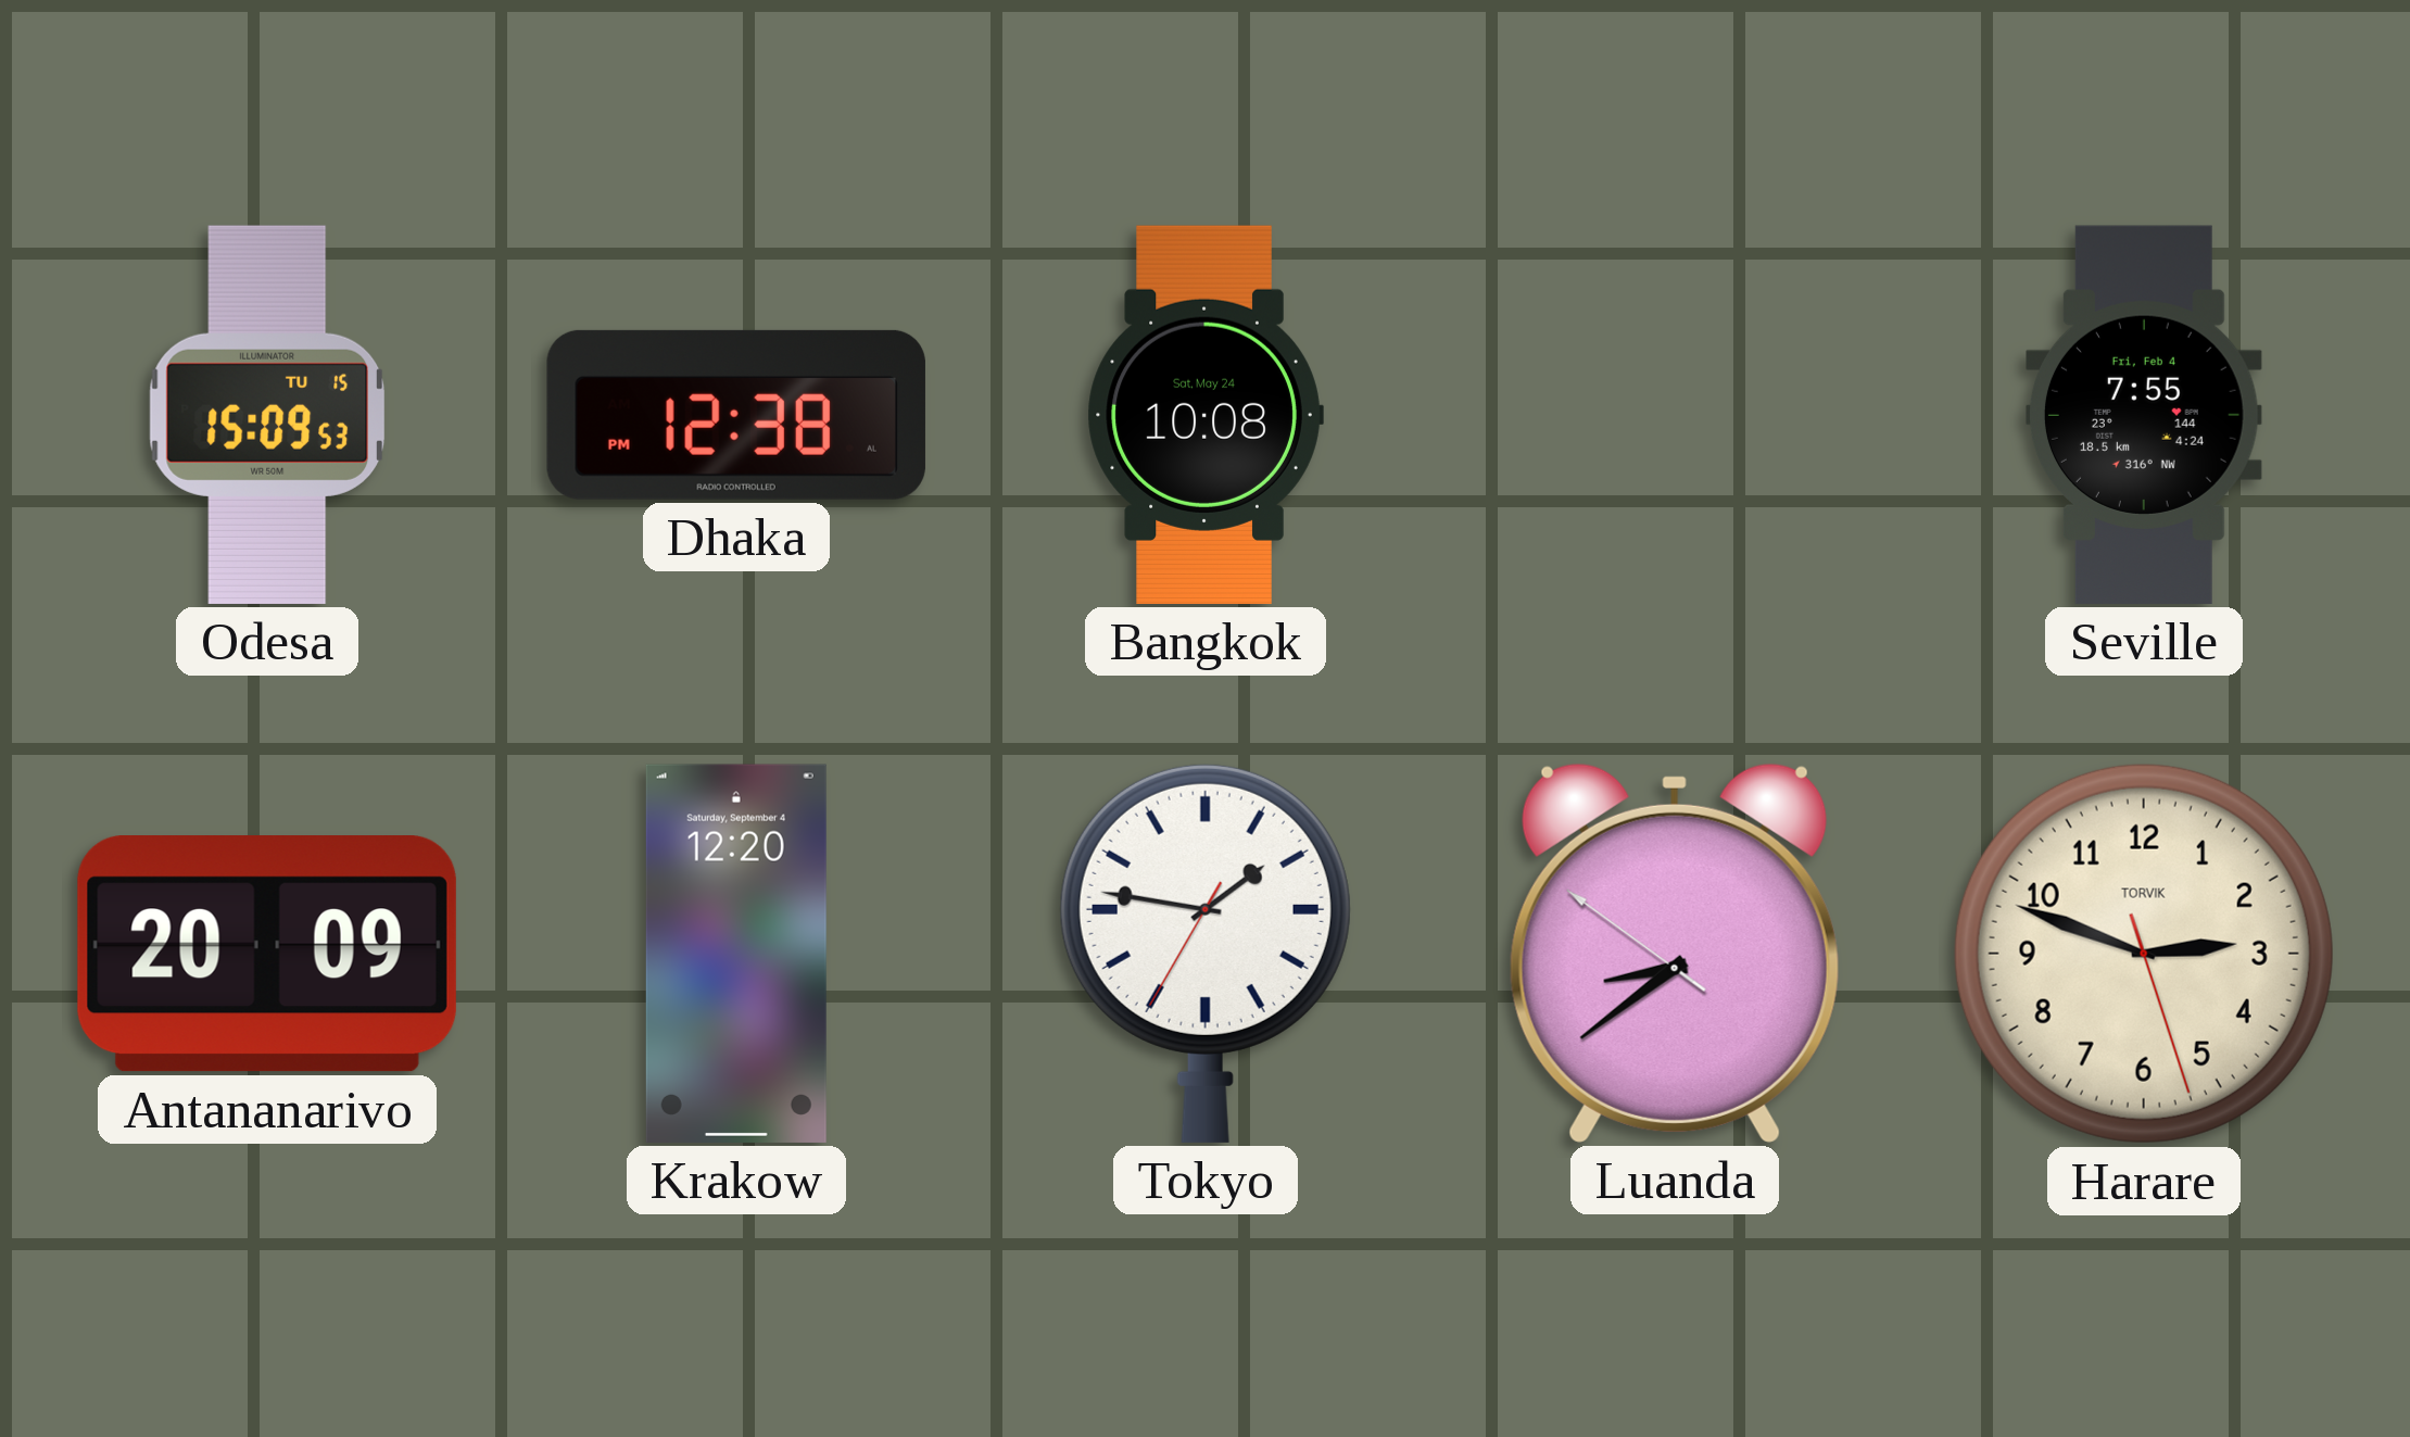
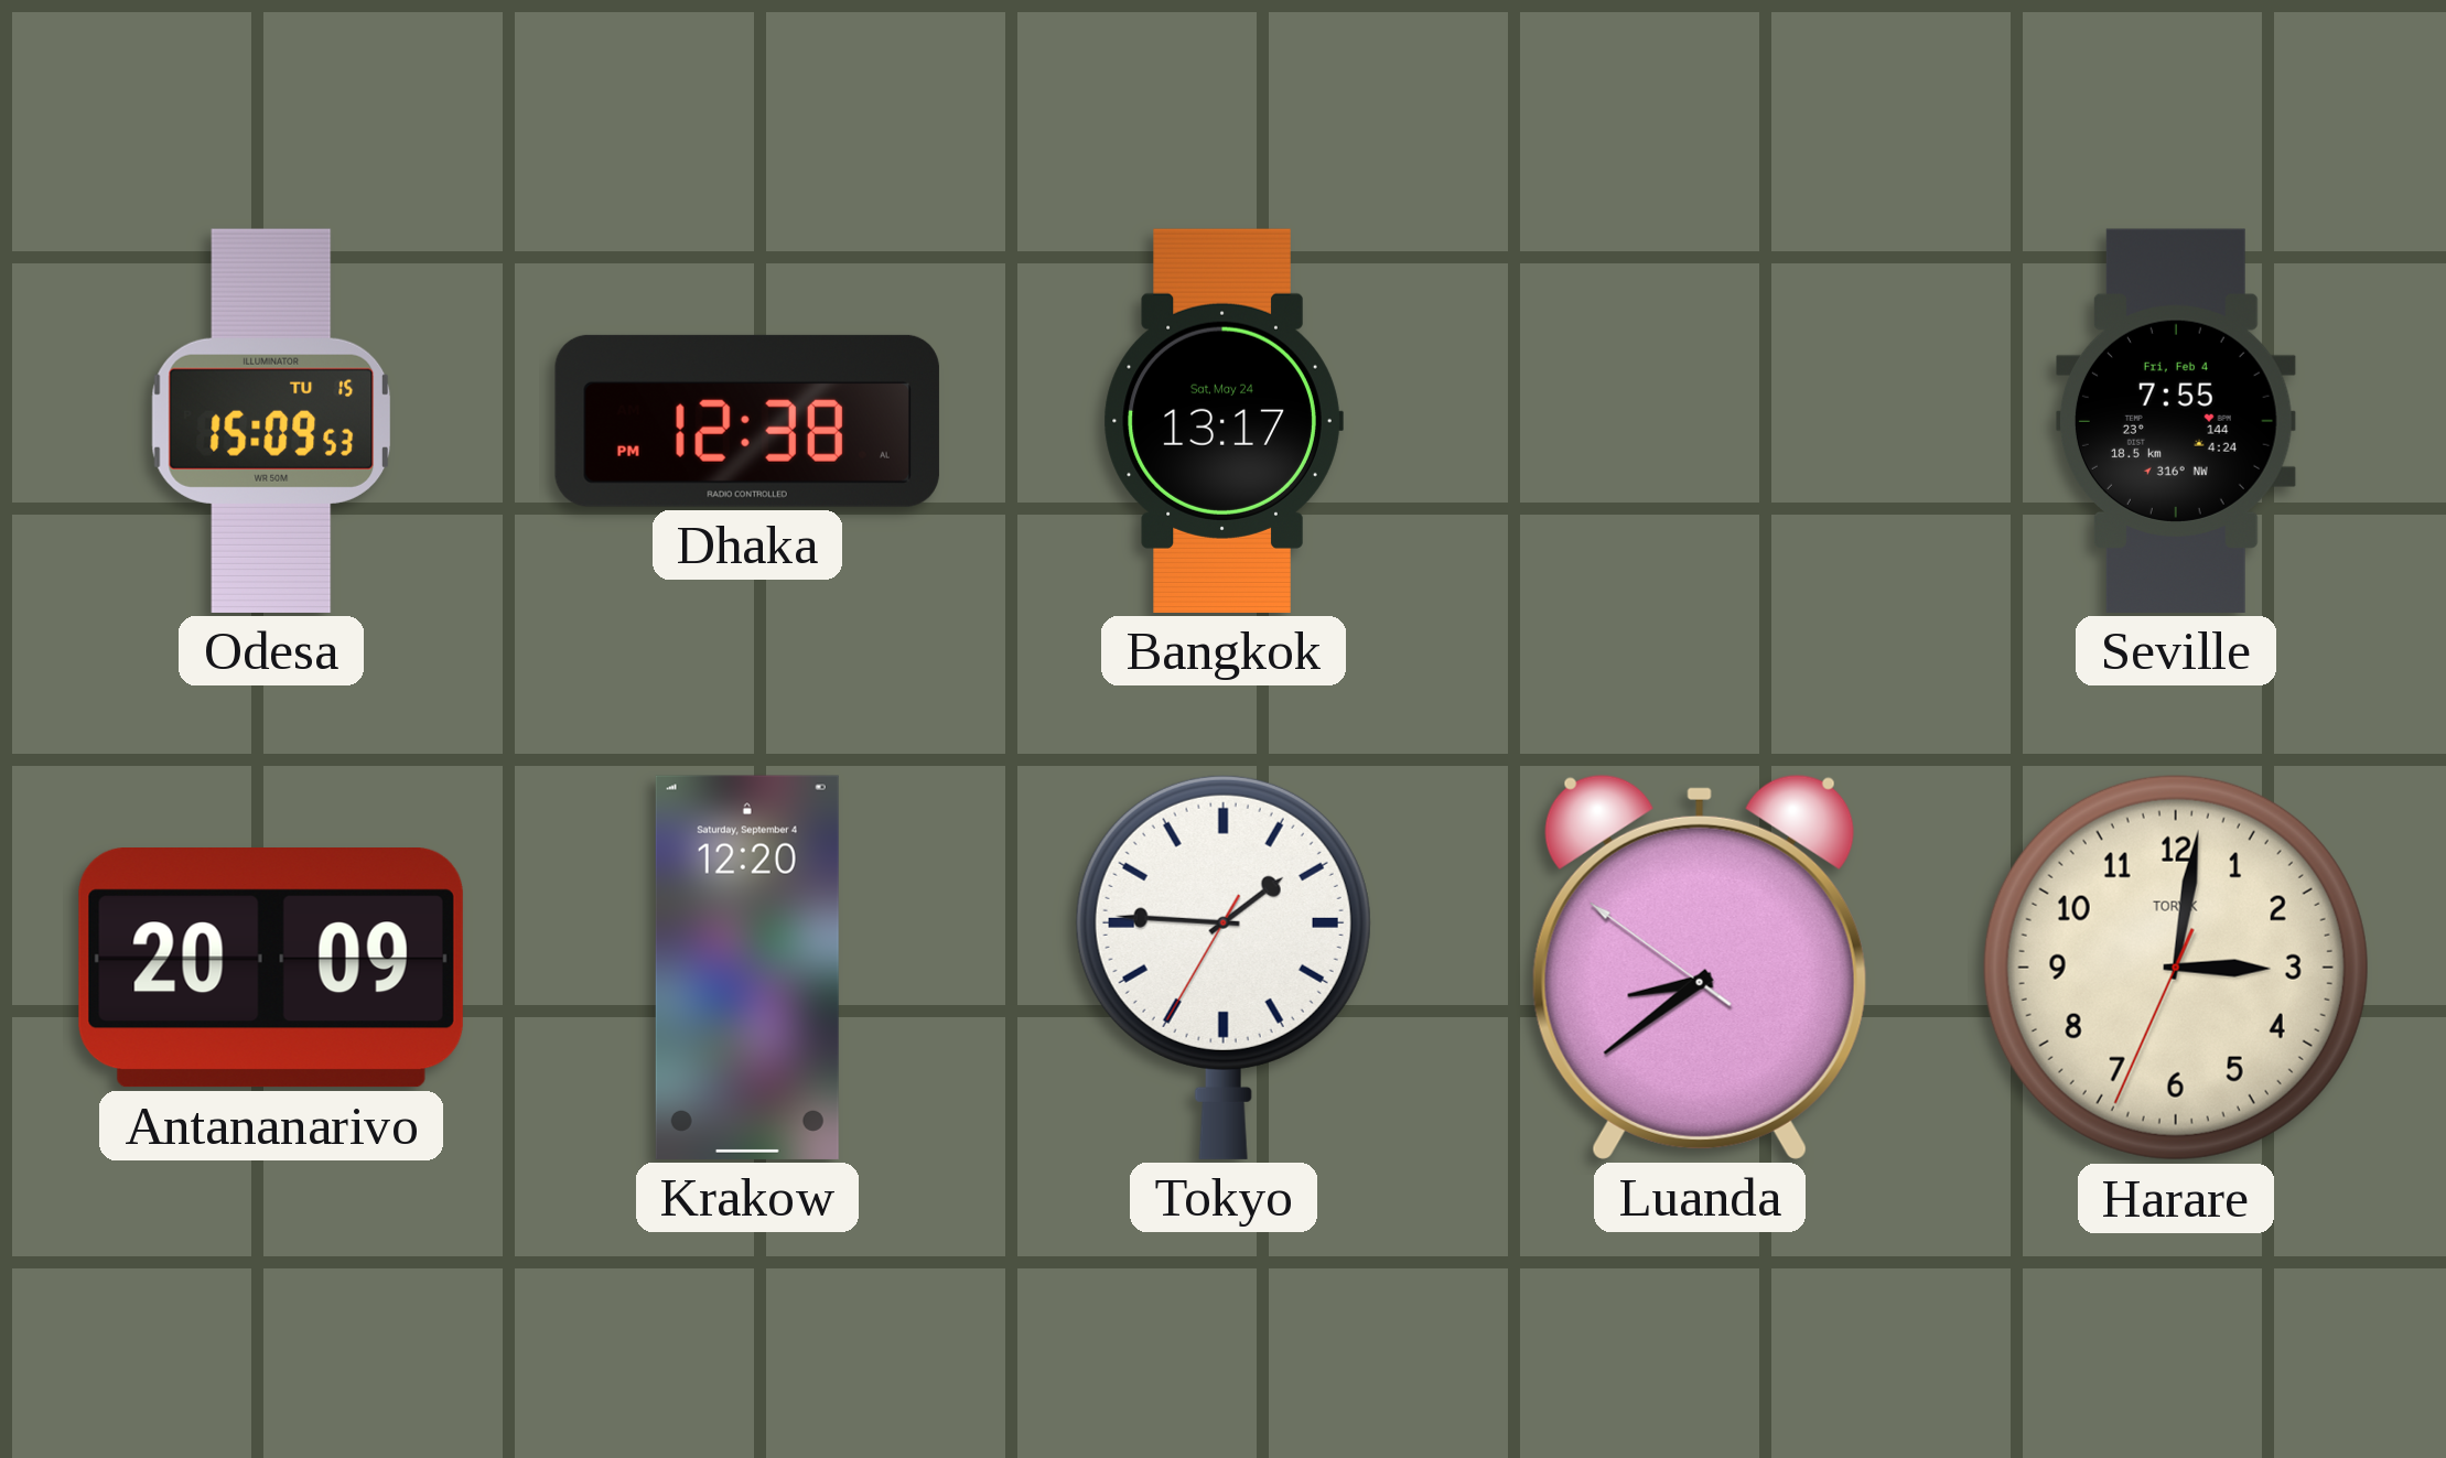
Bangkok: 10:08 -> 13:17 (1224, 421)
Tokyo: 1:46 -> 1:45 (1224, 966)
Harare: 2:48 -> 3:01 (2176, 968)
